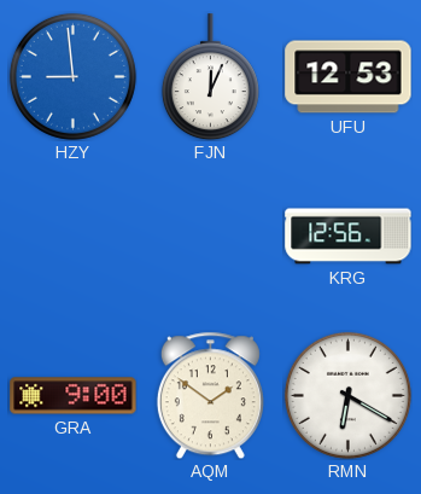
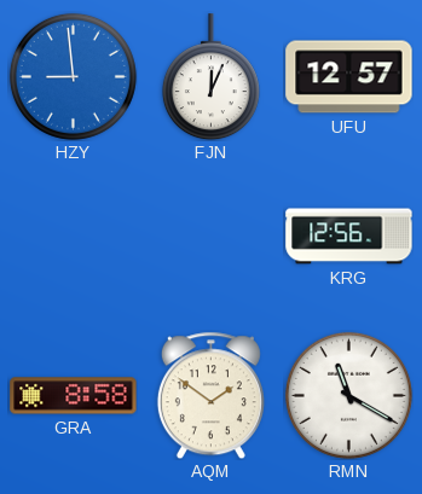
UFU: 12:53 -> 12:57 (349, 77)
GRA: 9:00 -> 8:58 (74, 396)
RMN: 6:20 -> 11:20 (348, 395)
